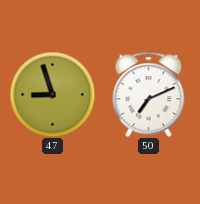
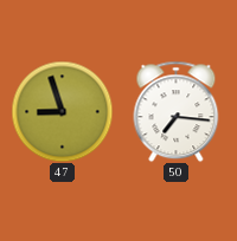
50: 7:11 -> 7:16 (177, 111)
